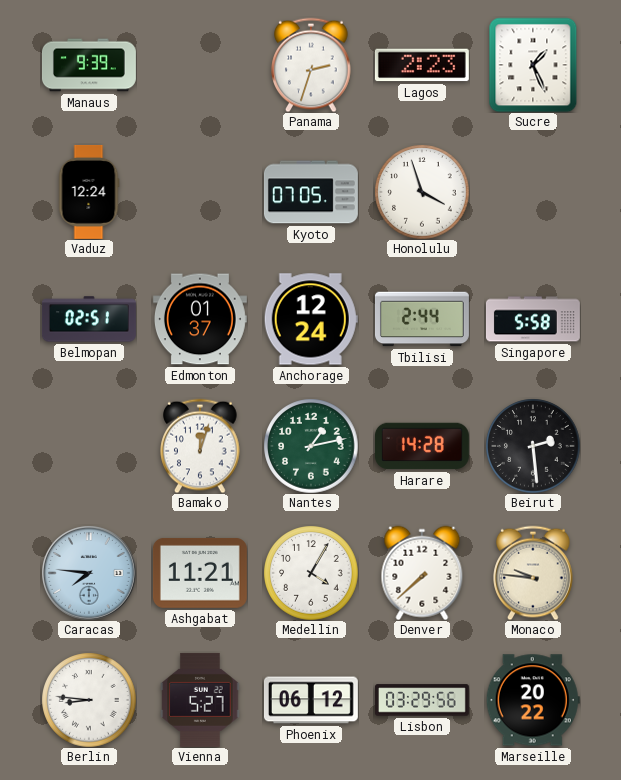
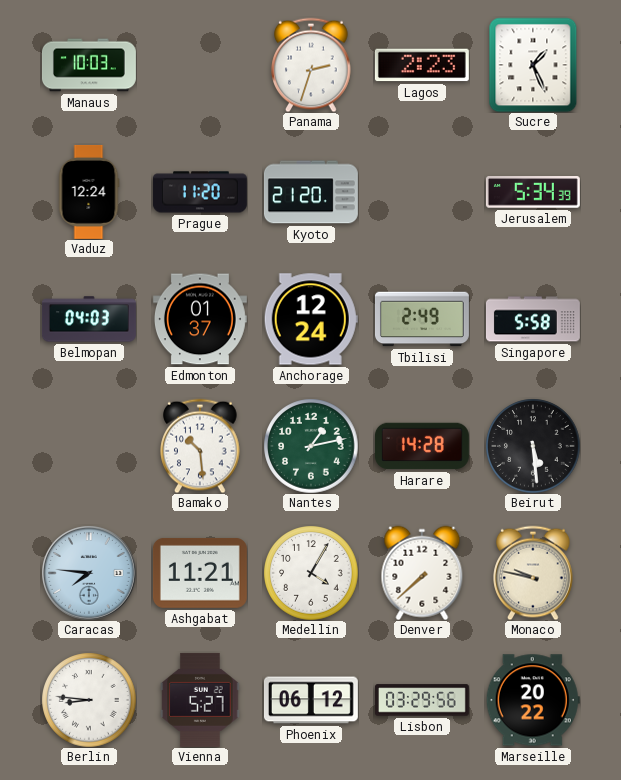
Manaus: 9:39 -> 10:03 (89, 65)
Prague: none -> 11:20 (200, 192)
Kyoto: 07:05 -> 21:20 (311, 192)
Honolulu: 3:57 -> none (422, 192)
Jerusalem: none -> 5:34 (533, 192)
Belmopan: 02:51 -> 04:03 (89, 319)
Tbilisi: 2:44 -> 2:49 (422, 319)
Bamako: 12:03 -> 10:29 (200, 446)
Beirut: 2:29 -> 5:29 (533, 446)
Monaco: 9:46 -> 9:47 (533, 573)
